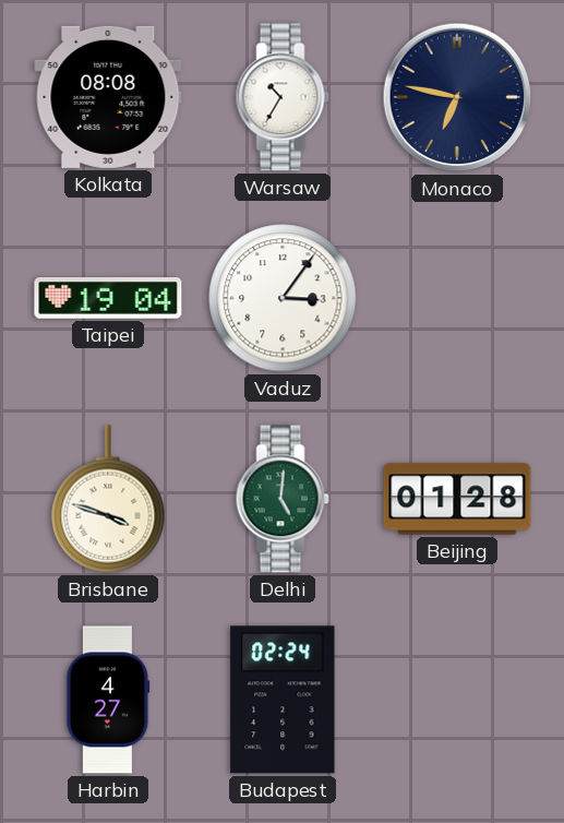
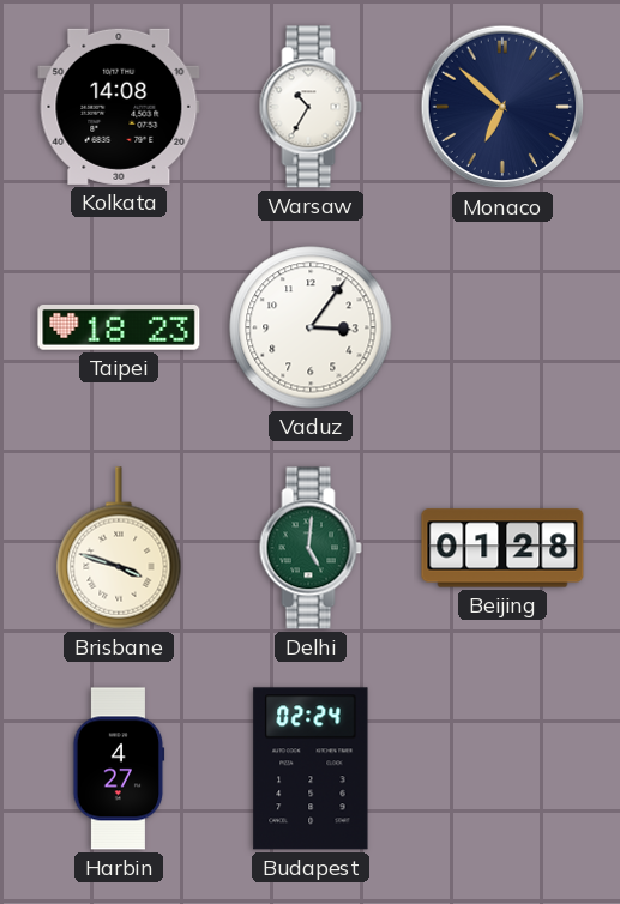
Kolkata: 08:08 -> 14:08 (119, 107)
Monaco: 6:47 -> 6:52 (502, 107)
Taipei: 19:04 -> 18:23 (119, 329)
